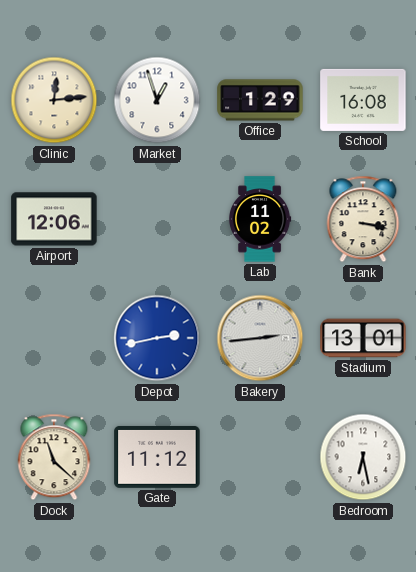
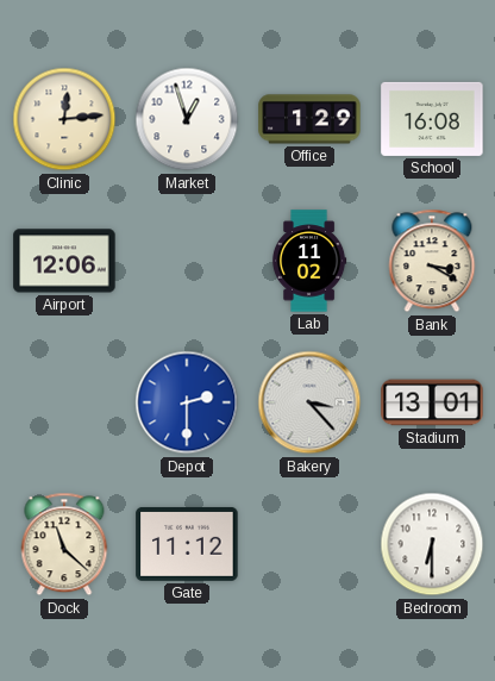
Bank: 3:17 -> 3:20 (432, 261)
Depot: 2:43 -> 2:30 (187, 402)
Bakery: 2:44 -> 3:23 (309, 402)
Bedroom: 6:28 -> 6:30 (432, 544)
